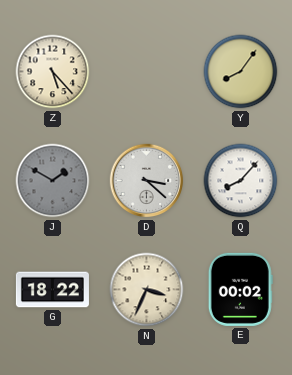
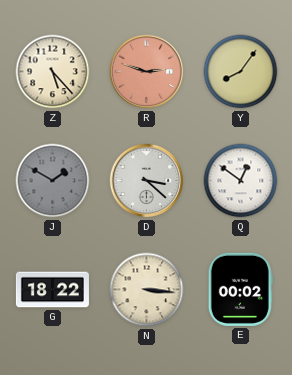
R: none -> 2:48 (147, 72)
Q: 8:07 -> 12:51 (241, 181)
N: 3:34 -> 3:16 (147, 290)
